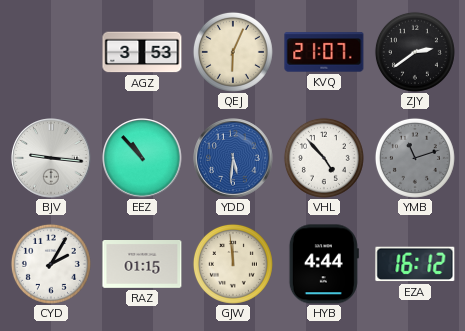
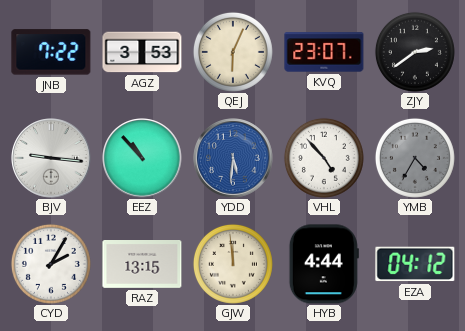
JNB: none -> 7:22 (51, 52)
KVQ: 21:07 -> 23:07 (324, 52)
YMB: 11:12 -> 4:35 (415, 158)
RAZ: 01:15 -> 13:15 (142, 265)
EZA: 16:12 -> 04:12 (415, 264)
